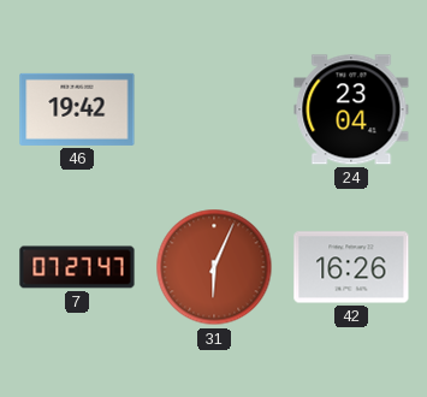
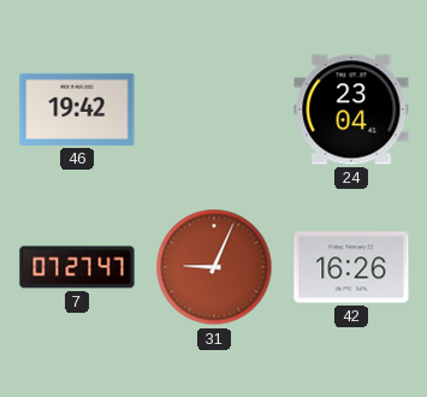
31: 6:04 -> 9:04 (214, 267)
